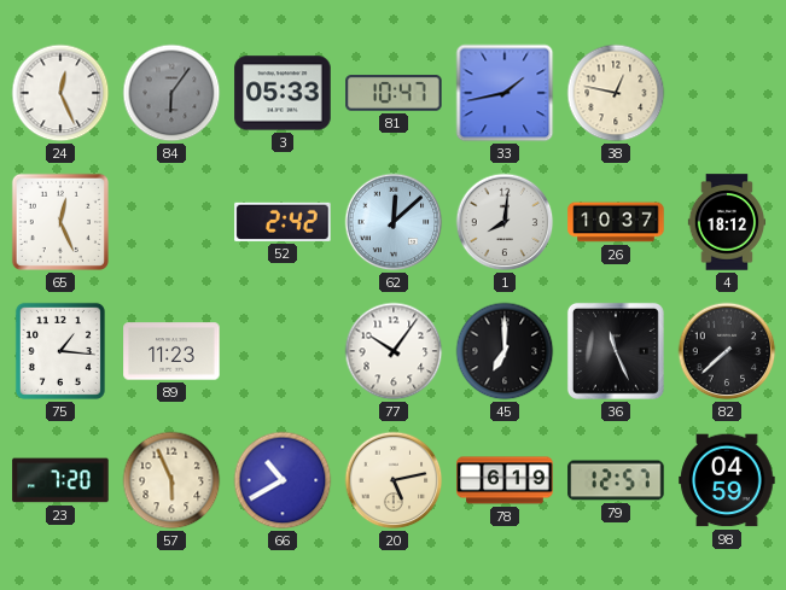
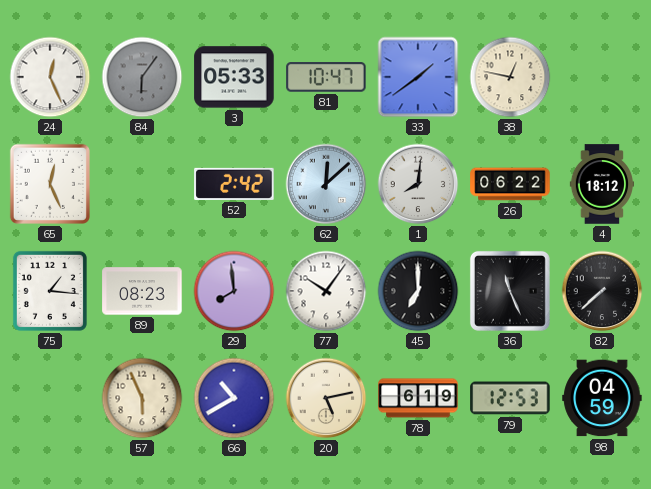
33: 1:43 -> 1:39 (418, 77)
26: 10:37 -> 06:22 (510, 184)
89: 11:23 -> 08:23 (142, 291)
29: none -> 7:59 (234, 291)
23: 7:20 -> none (60, 480)
79: 12:57 -> 12:53 (510, 398)
